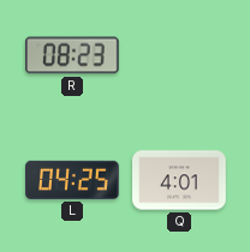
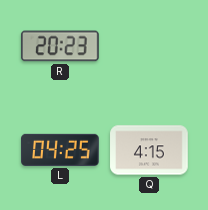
R: 08:23 -> 20:23 (60, 46)
Q: 4:01 -> 4:15 (149, 150)
